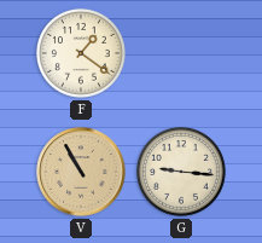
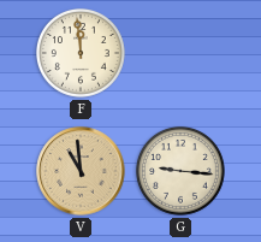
F: 1:21 -> 11:59 (81, 53)
V: 10:55 -> 10:59 (81, 171)
